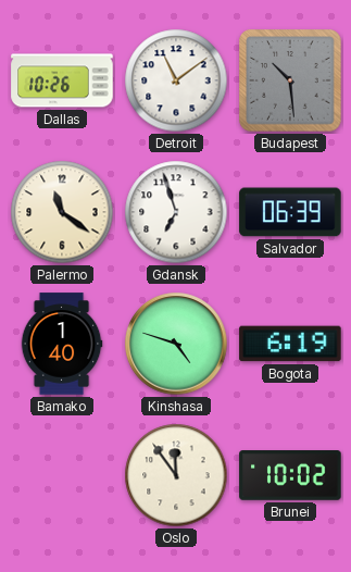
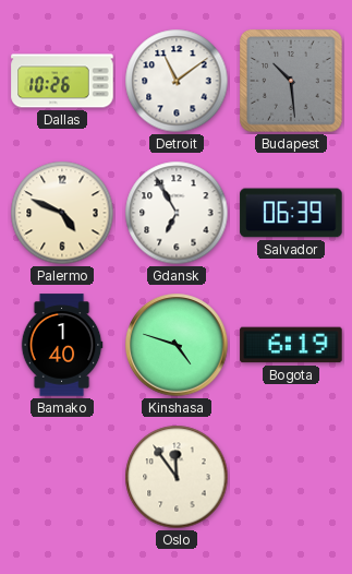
Palermo: 11:21 -> 4:49 (62, 213)
Gdansk: 6:57 -> 6:55 (177, 213)
Brunei: 10:02 -> none (290, 476)
